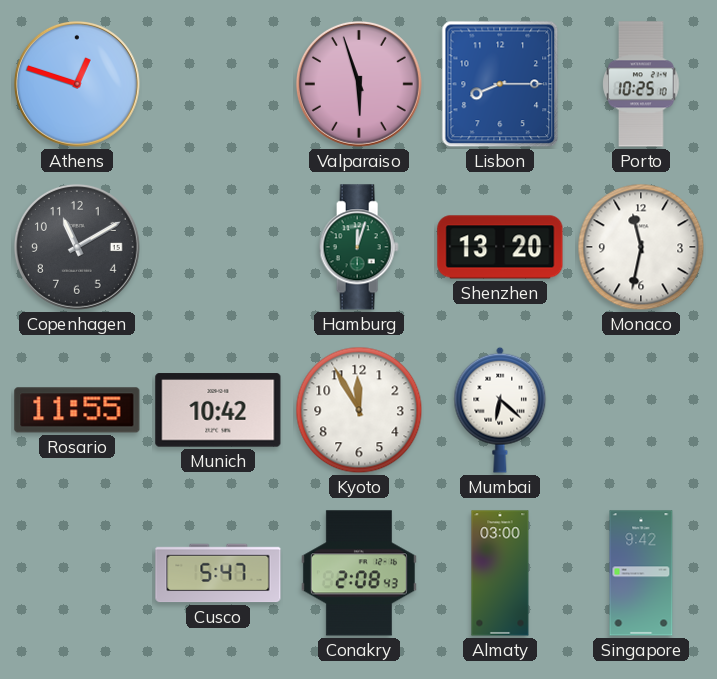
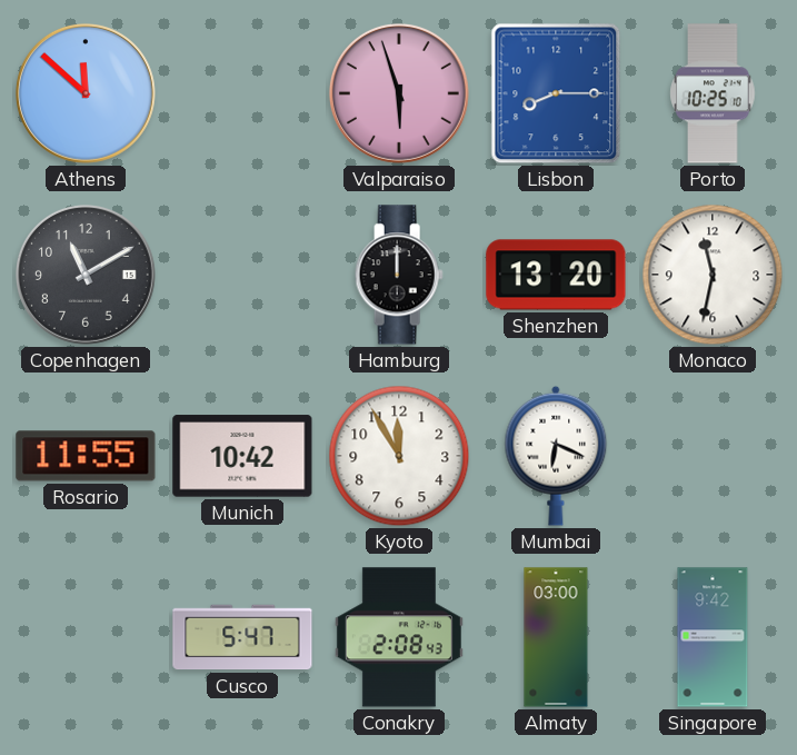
Athens: 12:48 -> 11:52 (86, 93)
Hamburg: 12:03 -> 12:00 (399, 275)
Hamburg dial: green -> black (399, 275)
Mumbai: 6:22 -> 6:19 (556, 456)
